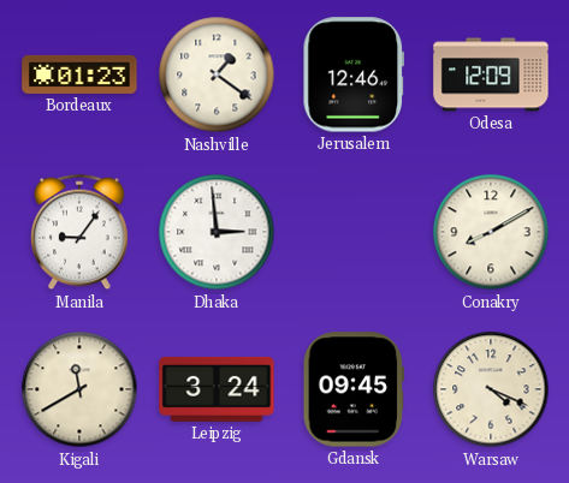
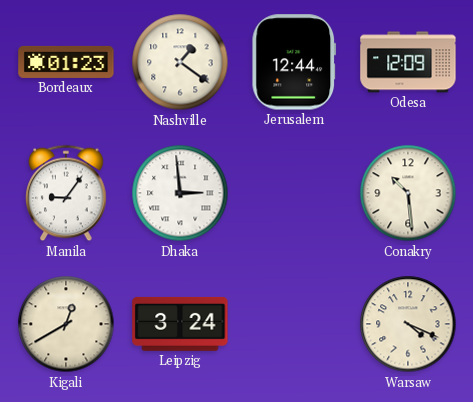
Jerusalem: 12:46 -> 12:44 (294, 62)
Conakry: 8:10 -> 10:29 (408, 193)
Kigali: 11:40 -> 12:40 (66, 324)
Gdansk: 09:45 -> none (352, 389)
